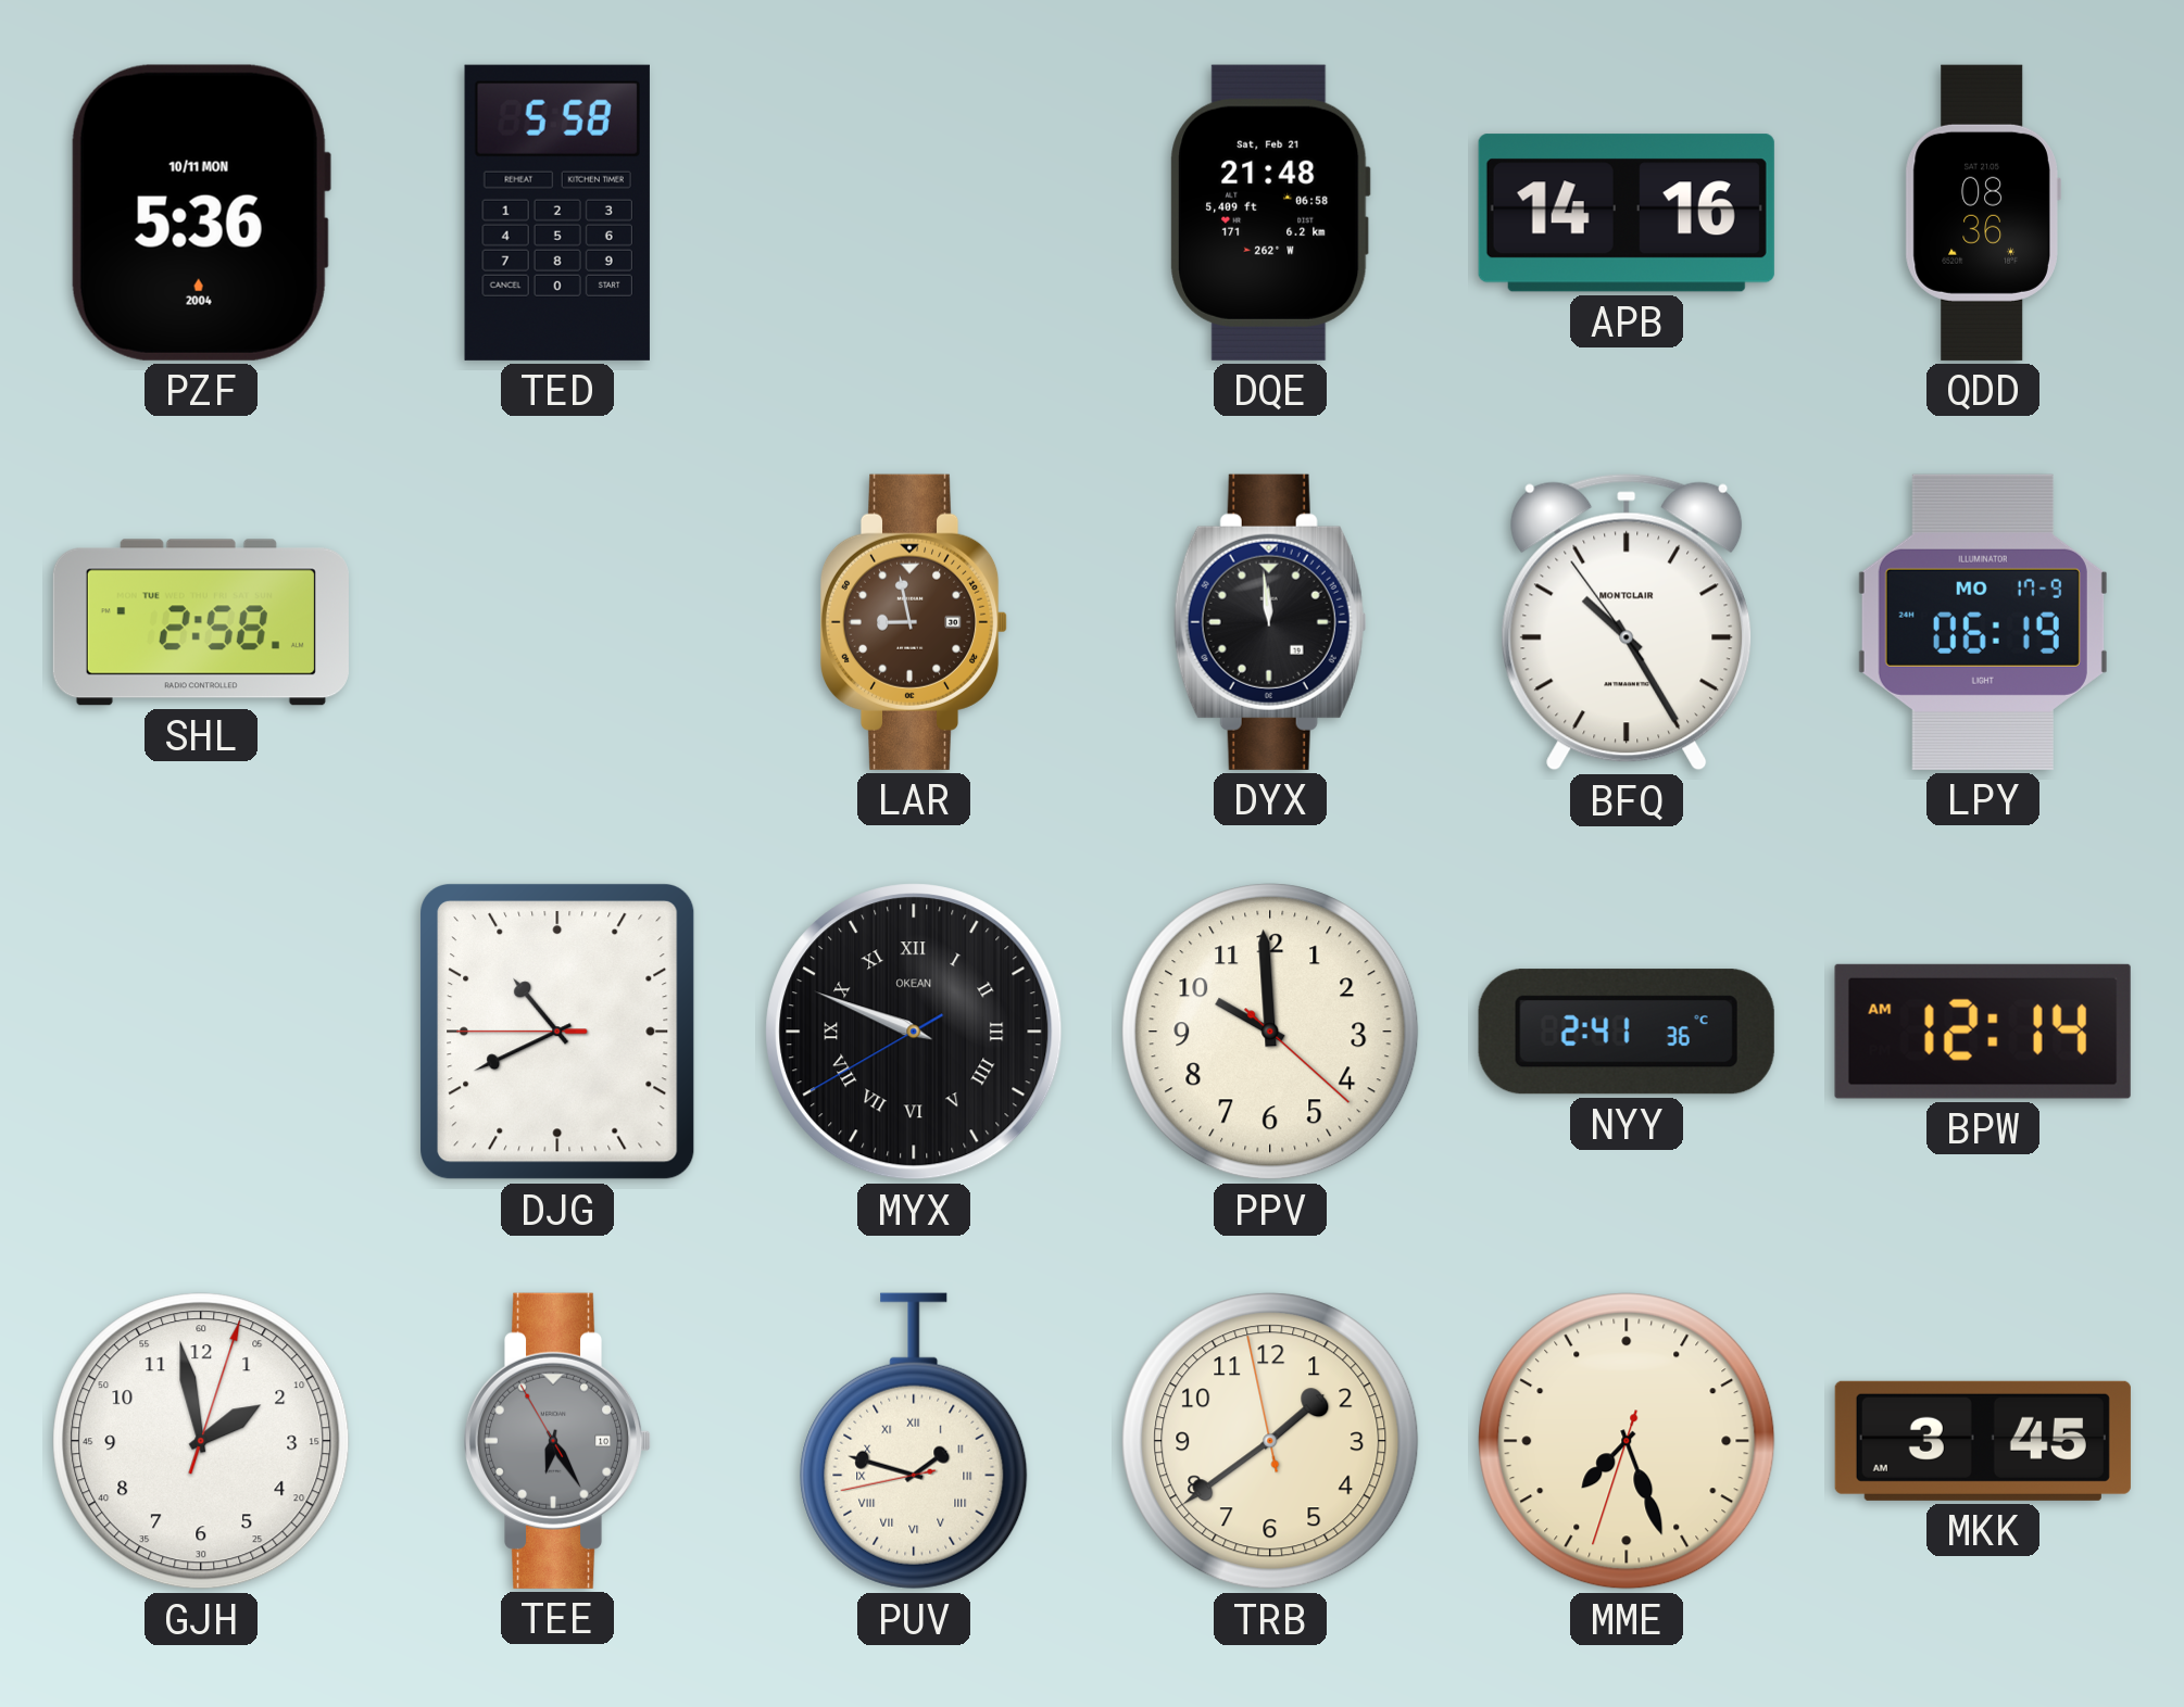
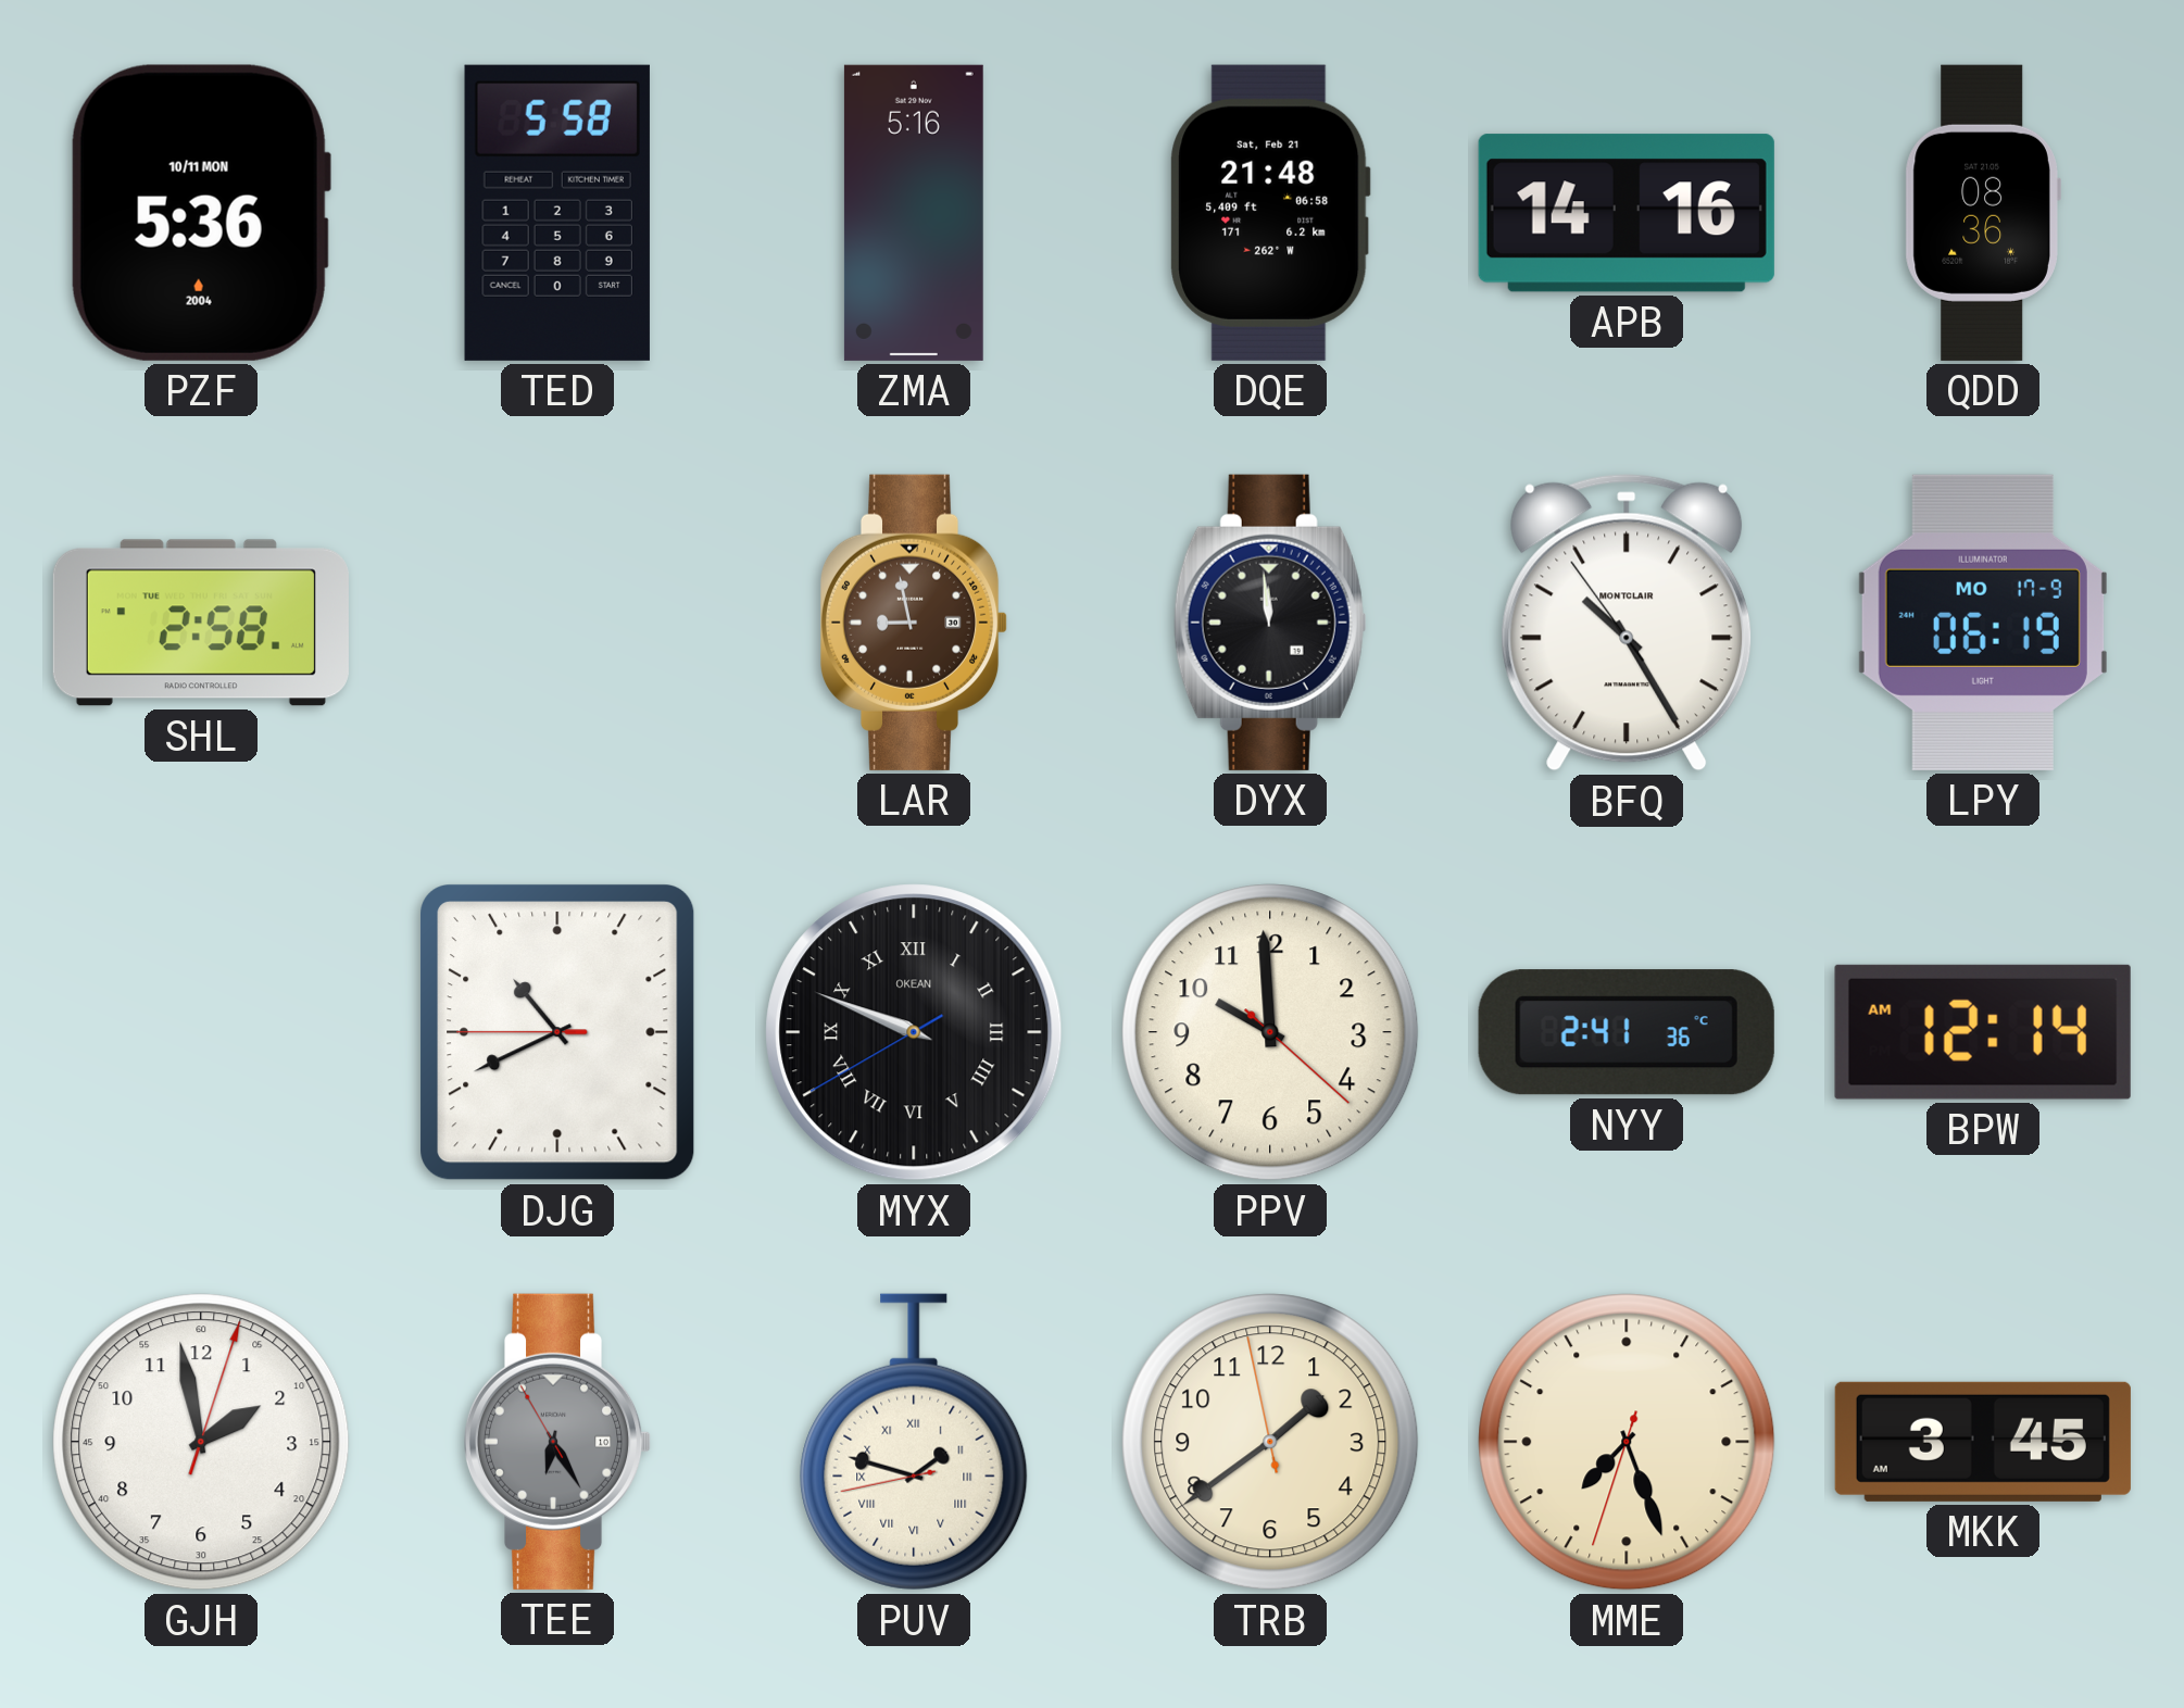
ZMA: none -> 5:16 (914, 213)
